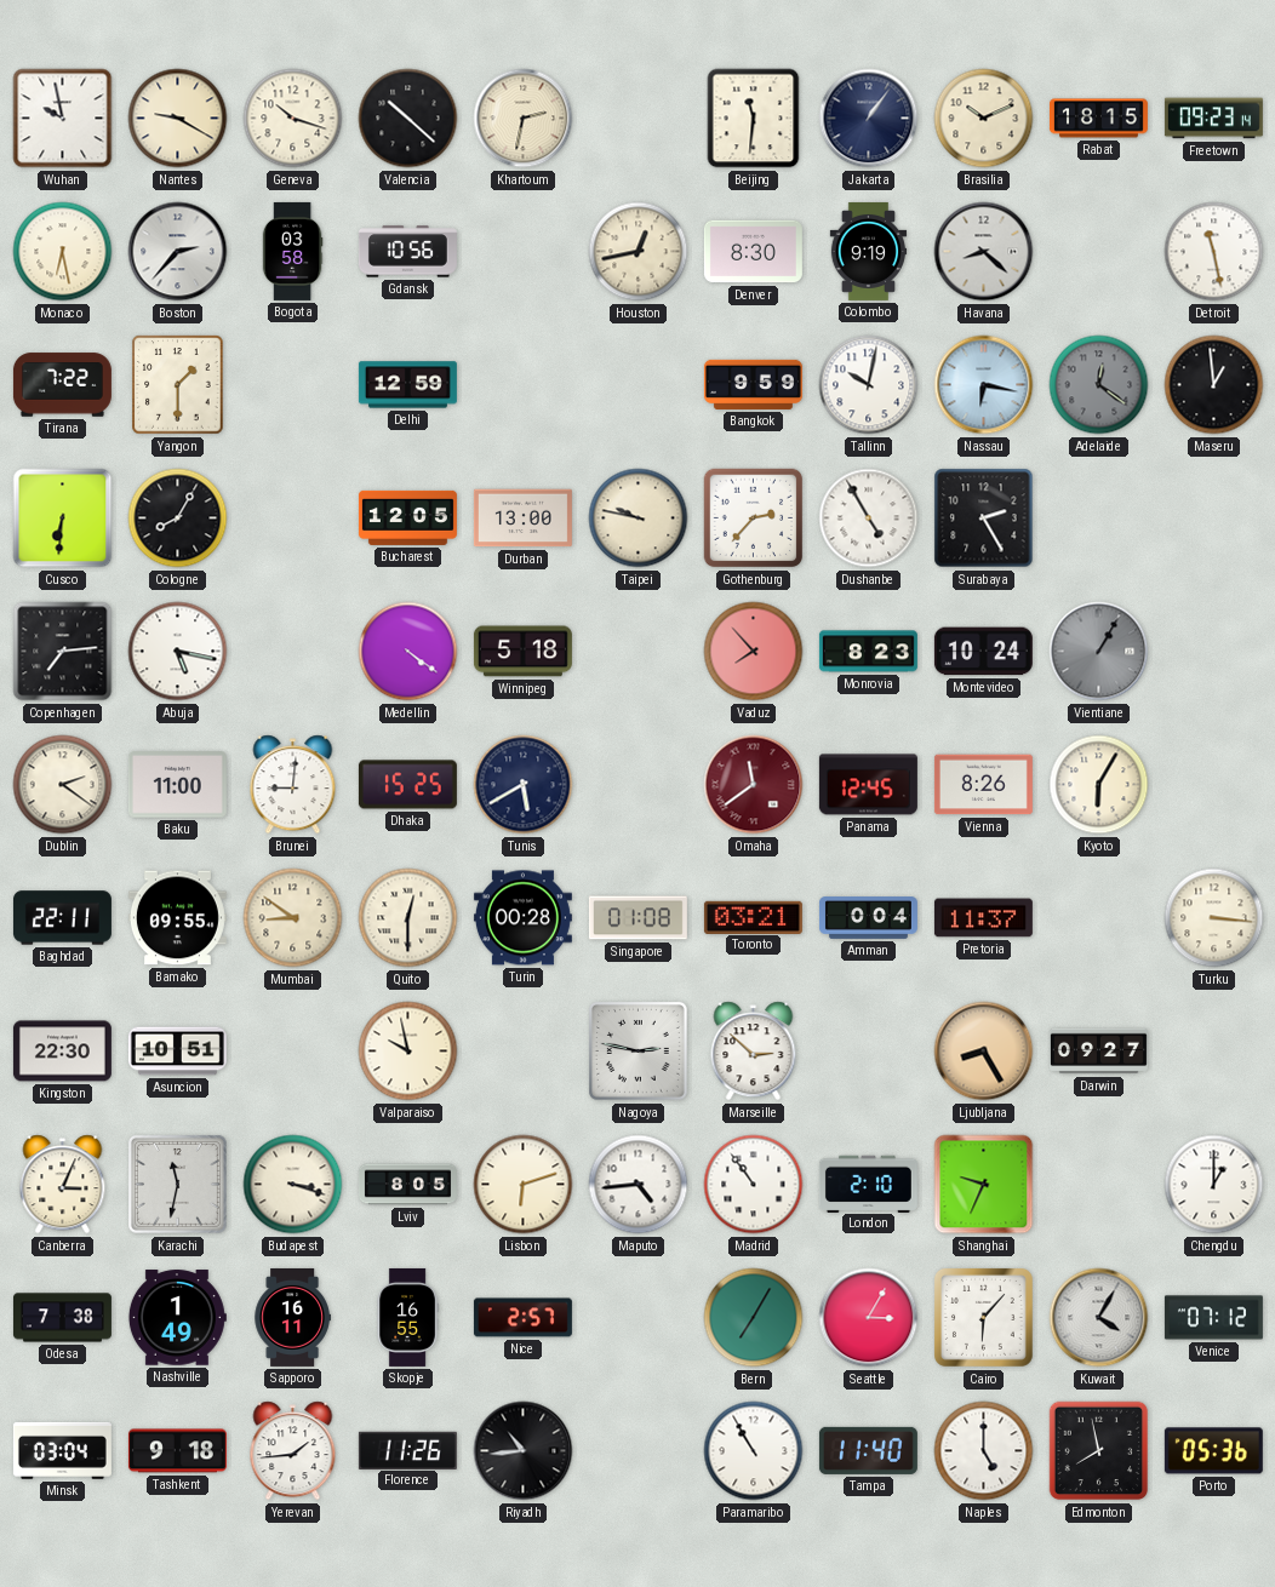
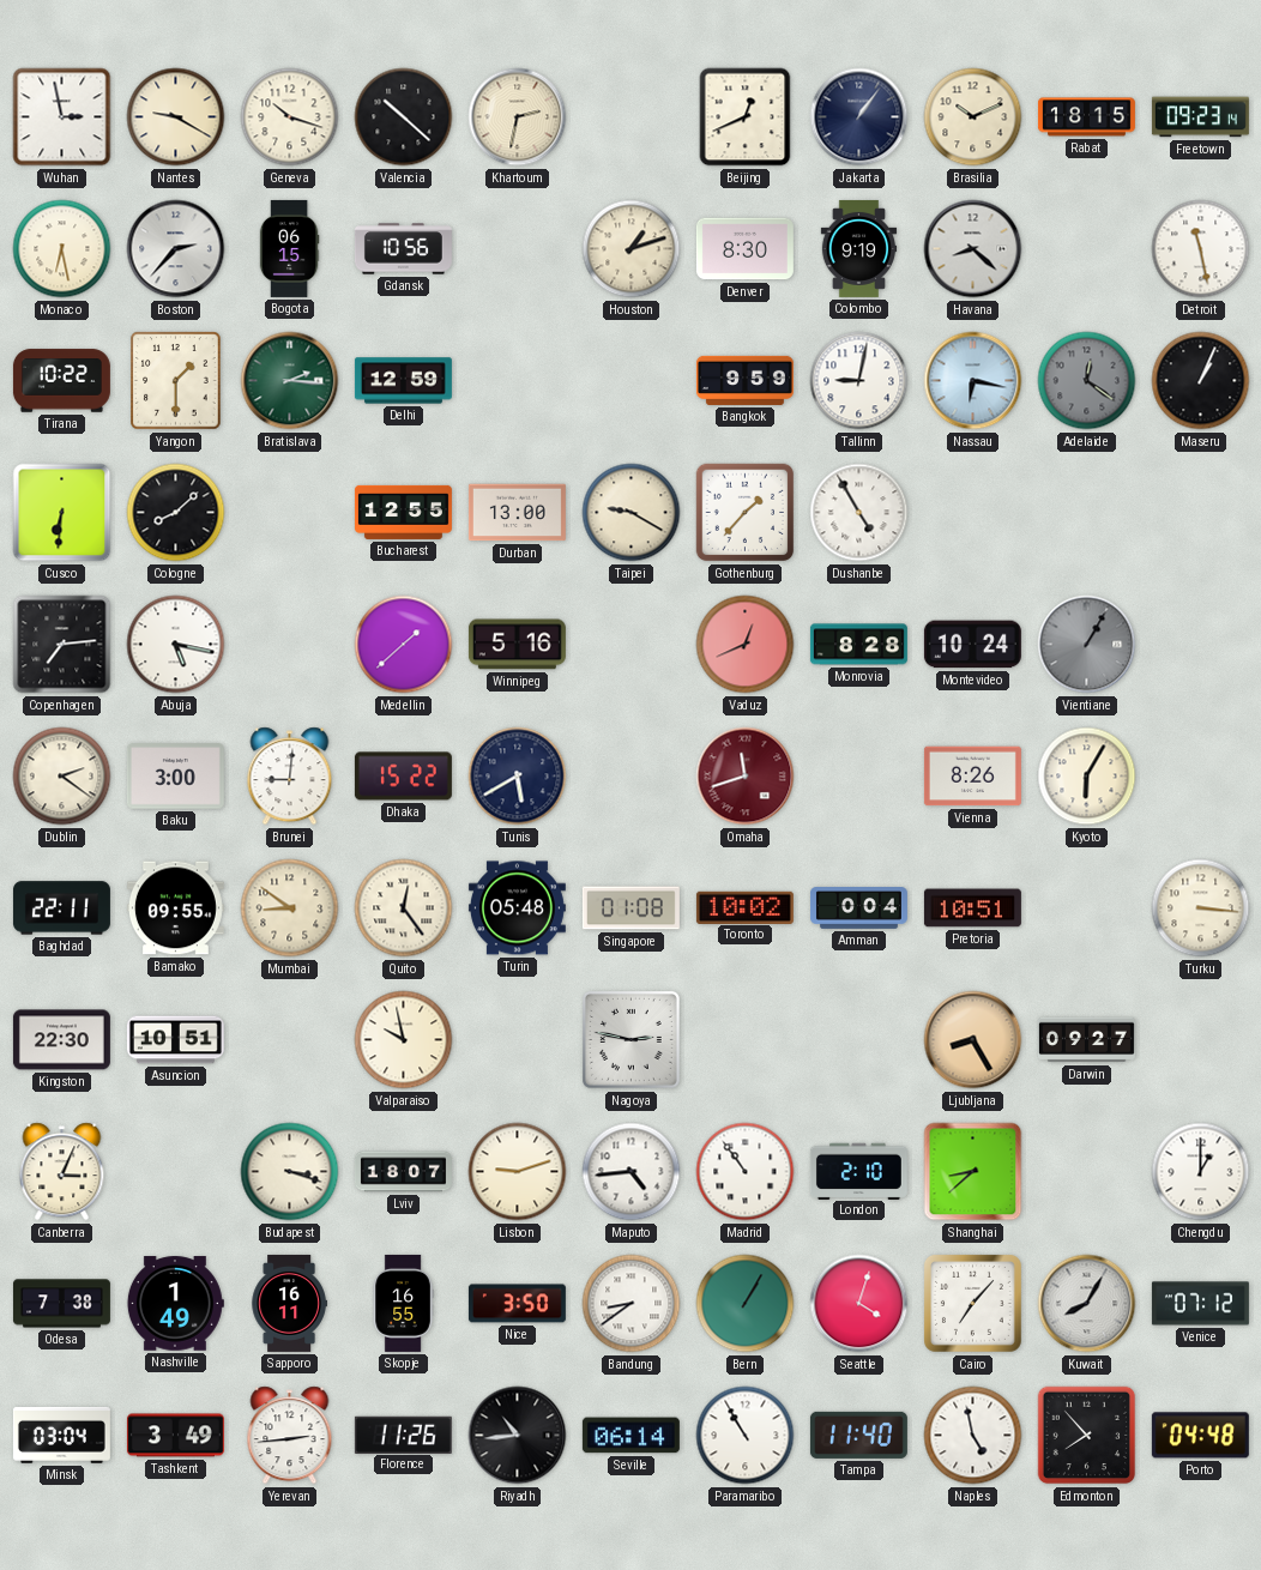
Wuhan: 9:58 -> 2:58 (62, 117)
Beijing: 11:31 -> 12:41 (746, 117)
Bogota: 03:58 -> 06:15 (289, 248)
Houston: 12:43 -> 1:12 (632, 249)
Tirana: 7:22 -> 10:22 (61, 381)
Bratislava: none -> 2:16 (290, 381)
Tallinn: 10:02 -> 9:02 (859, 381)
Maseru: 12:59 -> 1:04 (1201, 381)
Cologne: 8:05 -> 8:08 (176, 513)
Bucharest: 12:05 -> 12:55 (403, 512)
Taipei: 9:47 -> 9:20 (632, 513)
Gothenburg: 2:37 -> 1:37 (746, 513)
Surabaya: 2:25 -> none (984, 519)
Medellin: 4:21 -> 1:38 (404, 645)
Winnipeg: 5:18 -> 5:16 (517, 645)
Vaduz: 7:53 -> 12:41 (746, 645)
Monrovia: 8:23 -> 8:28 (858, 645)
Baku: 11:00 -> 3:00 (175, 777)
Dhaka: 15:25 -> 15:22 (403, 777)
Omaha: 11:39 -> 11:42 (746, 777)
Panama: 12:45 -> none (868, 785)
Quito: 12:30 -> 12:24 (404, 908)
Turin: 00:28 -> 05:48 (517, 908)
Toronto: 03:21 -> 10:02 (744, 907)
Pretoria: 11:37 -> 10:51 (972, 908)
Marseille: 2:52 -> none (754, 1052)
Karachi: 11:32 -> none (177, 1184)
Lviv: 8:05 -> 18:07 (403, 1172)
Lisbon: 6:12 -> 9:12 (518, 1172)
Shanghai: 9:34 -> 8:38 (973, 1172)
Nice: 2:57 -> 3:50 (517, 1304)
Bandung: none -> 8:39 (632, 1304)
Bern: 7:05 -> 1:05 (746, 1304)
Seattle: 3:05 -> 4:03 (859, 1304)
Cairo: 6:07 -> 7:07 (972, 1303)
Kuwait: 4:05 -> 8:05 (1087, 1304)
Tashkent: 9:18 -> 3:49 (175, 1436)
Yerevan: 1:44 -> 2:44 (290, 1436)
Seville: none -> 06:14 (630, 1436)
Naples: 5:00 -> 4:58 (973, 1436)
Edmonton: 7:58 -> 7:53 (1087, 1436)
Porto: 05:36 -> 04:48 (1200, 1436)
